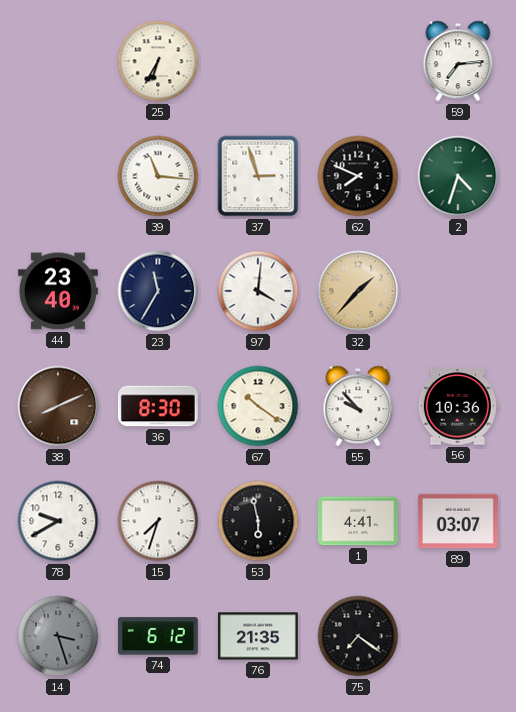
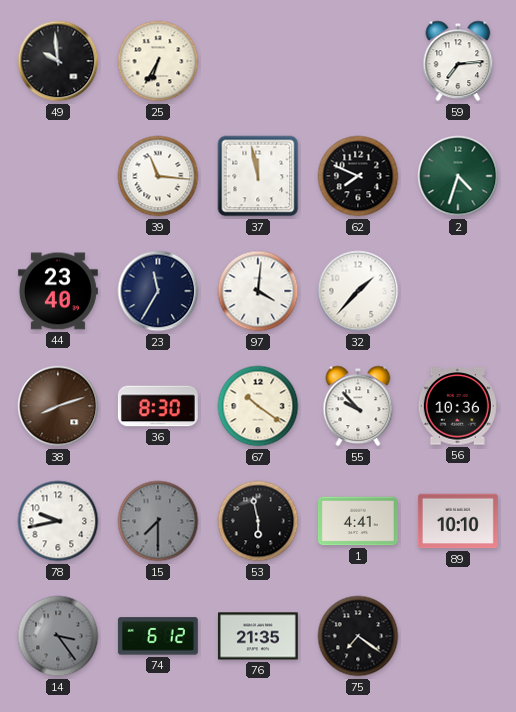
49: none -> 9:59 (58, 61)
37: 2:57 -> 11:58 (258, 176)
32 dial: champagne -> white (358, 291)
38: 8:11 -> 8:12 (58, 406)
78: 9:40 -> 9:43 (58, 521)
15: 7:33 -> 7:30 (158, 521)
15 dial: white -> grey (158, 521)
89: 03:07 -> 10:10 (458, 521)
14: 3:27 -> 3:24 (58, 636)
